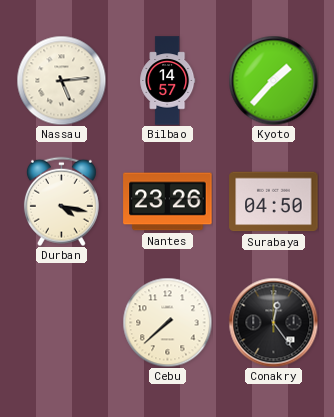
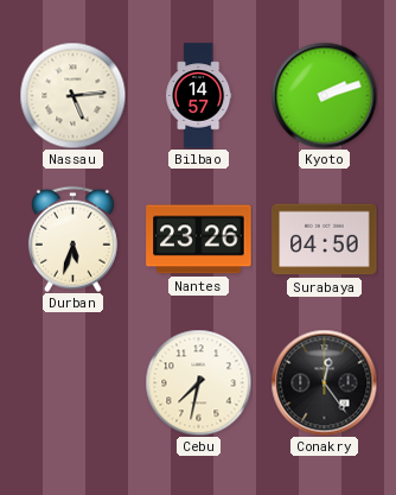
Kyoto: 1:37 -> 2:12 (324, 95)
Durban: 4:17 -> 5:33 (72, 239)
Cebu: 7:38 -> 7:32 (198, 382)
